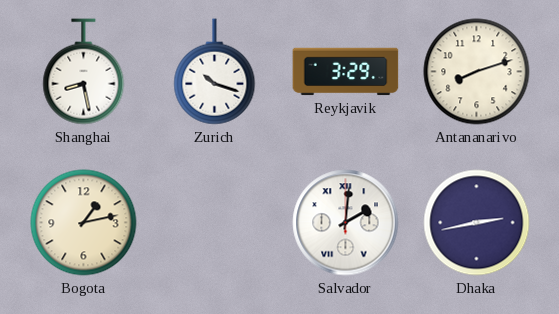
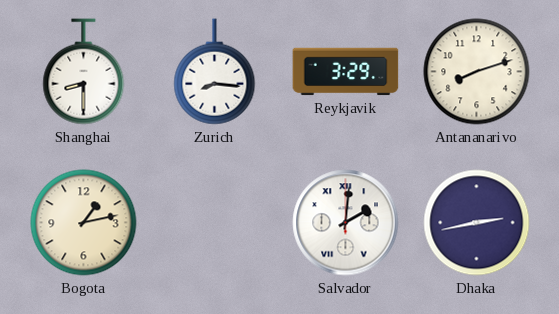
Shanghai: 8:28 -> 8:30 (84, 72)
Zurich: 10:18 -> 8:16 (215, 72)
